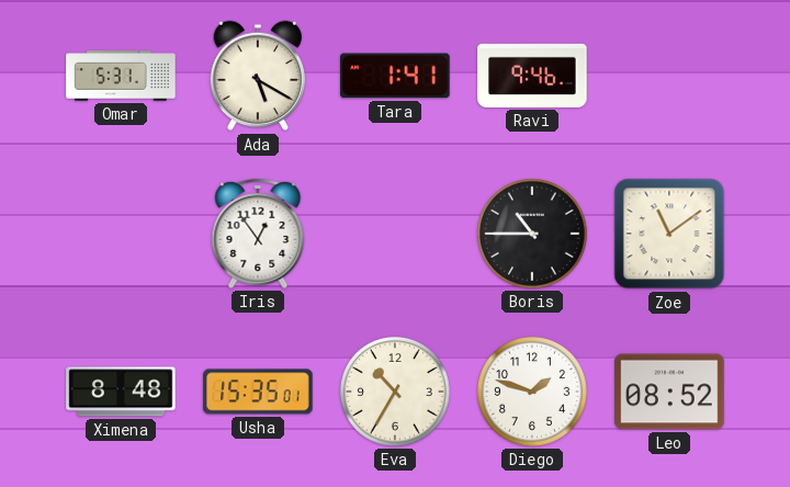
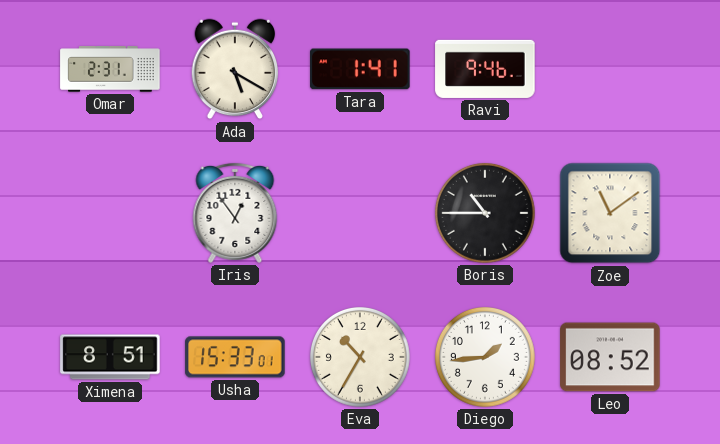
Omar: 5:31 -> 2:31 (110, 69)
Ximena: 8:48 -> 8:51 (110, 357)
Usha: 15:35 -> 15:33 (235, 357)
Diego: 1:48 -> 1:44 (485, 357)
